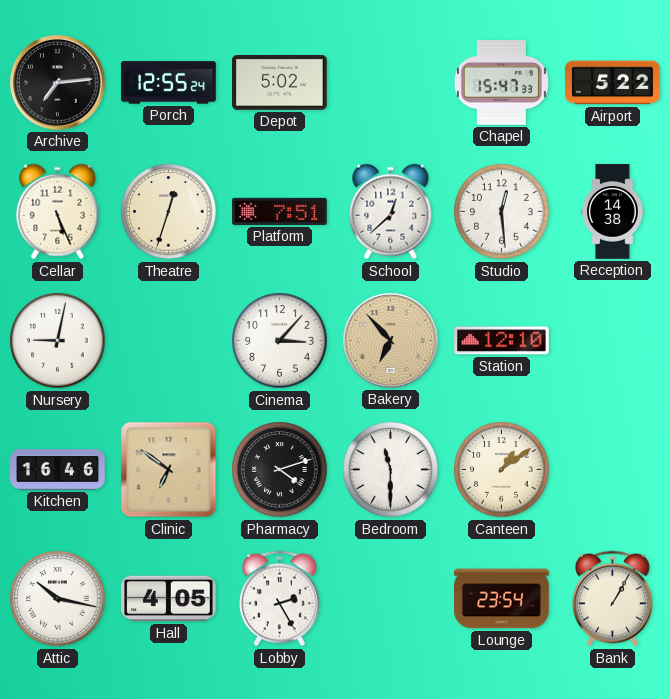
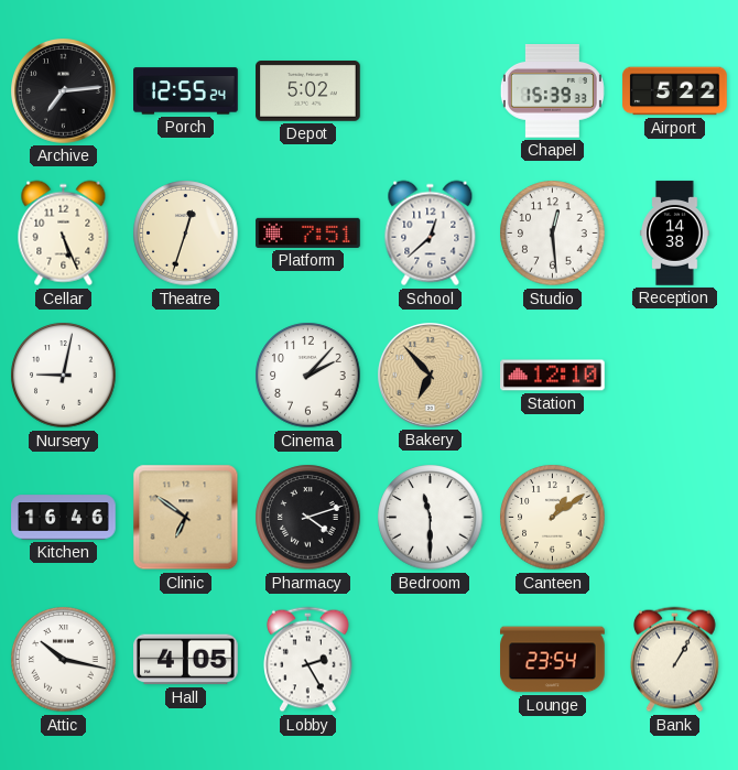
Chapel: 15:47 -> 15:39 (552, 91)
Cinema: 3:07 -> 2:07 (308, 376)
